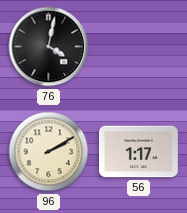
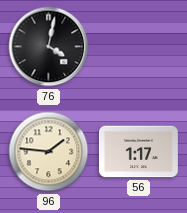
96: 2:10 -> 1:46 (49, 152)
